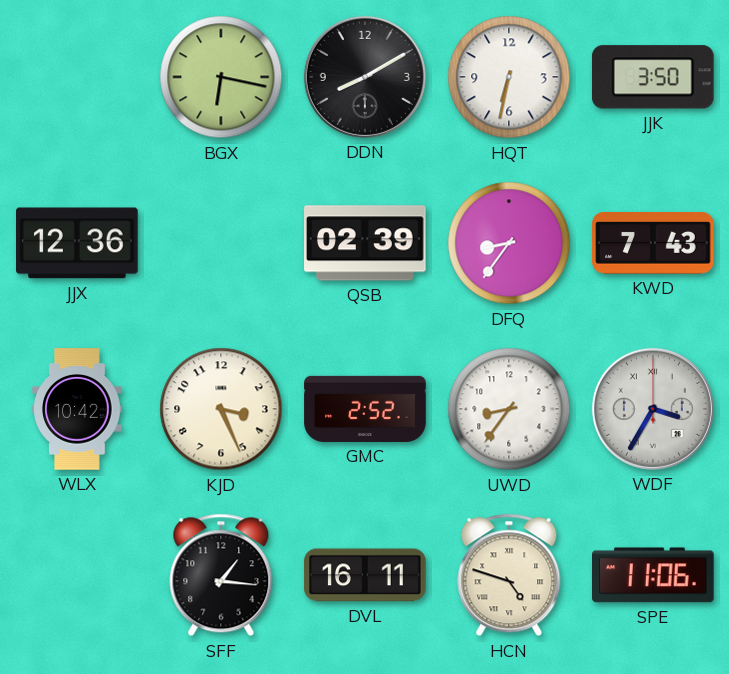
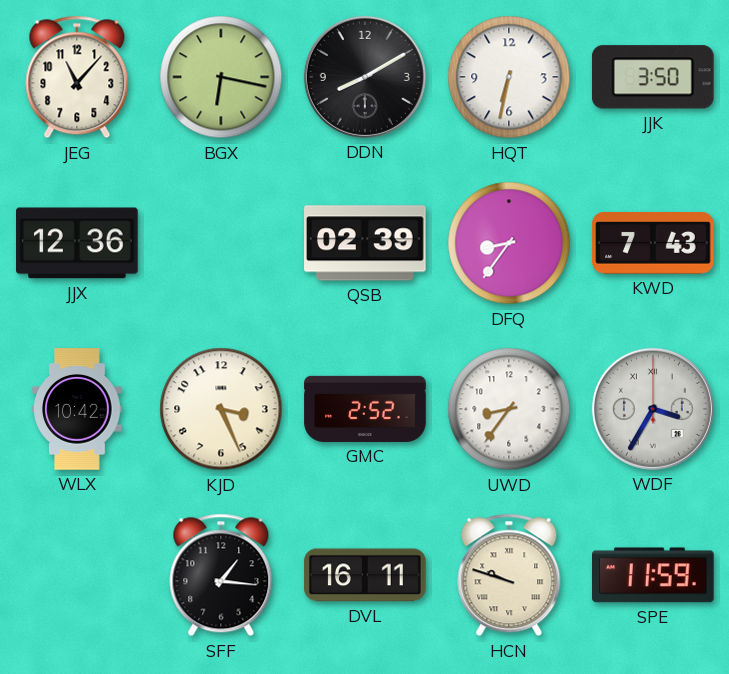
JEG: none -> 11:07 (77, 77)
HCN: 4:48 -> 9:48 (509, 575)
SPE: 11:06 -> 11:59 (653, 575)
